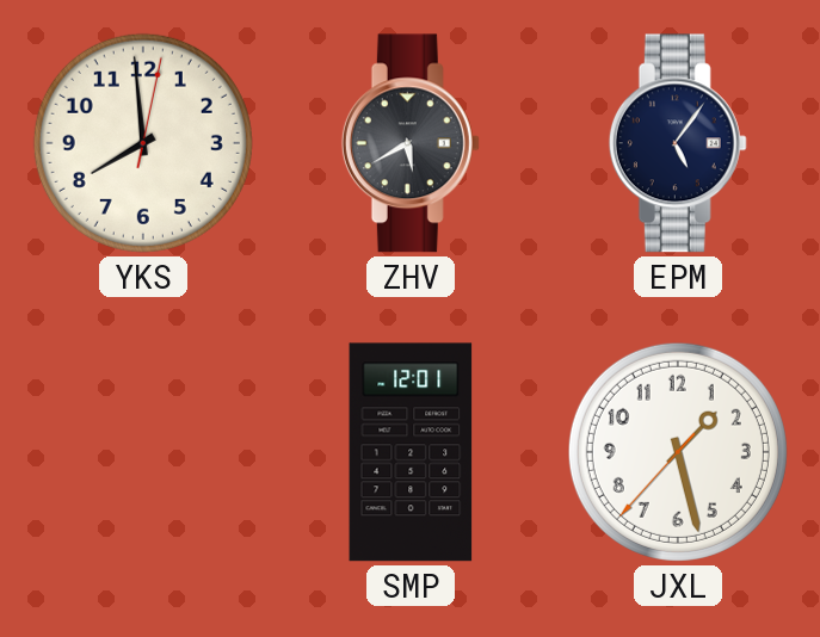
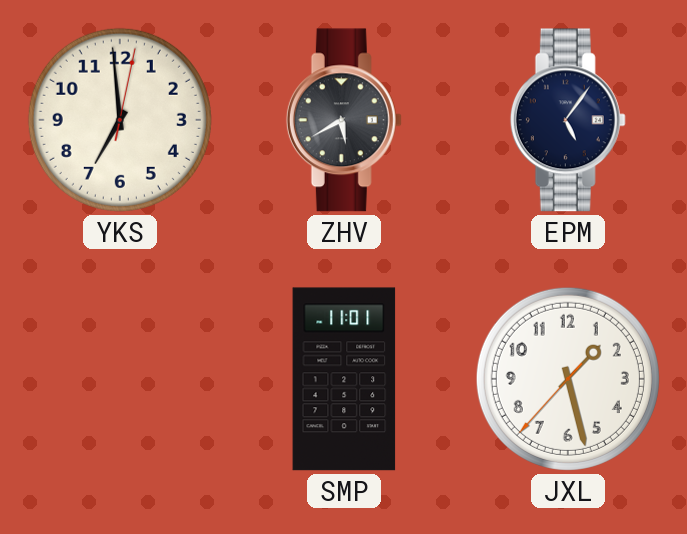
YKS: 7:59 -> 6:59 (120, 120)
SMP: 12:01 -> 11:01 (344, 379)
